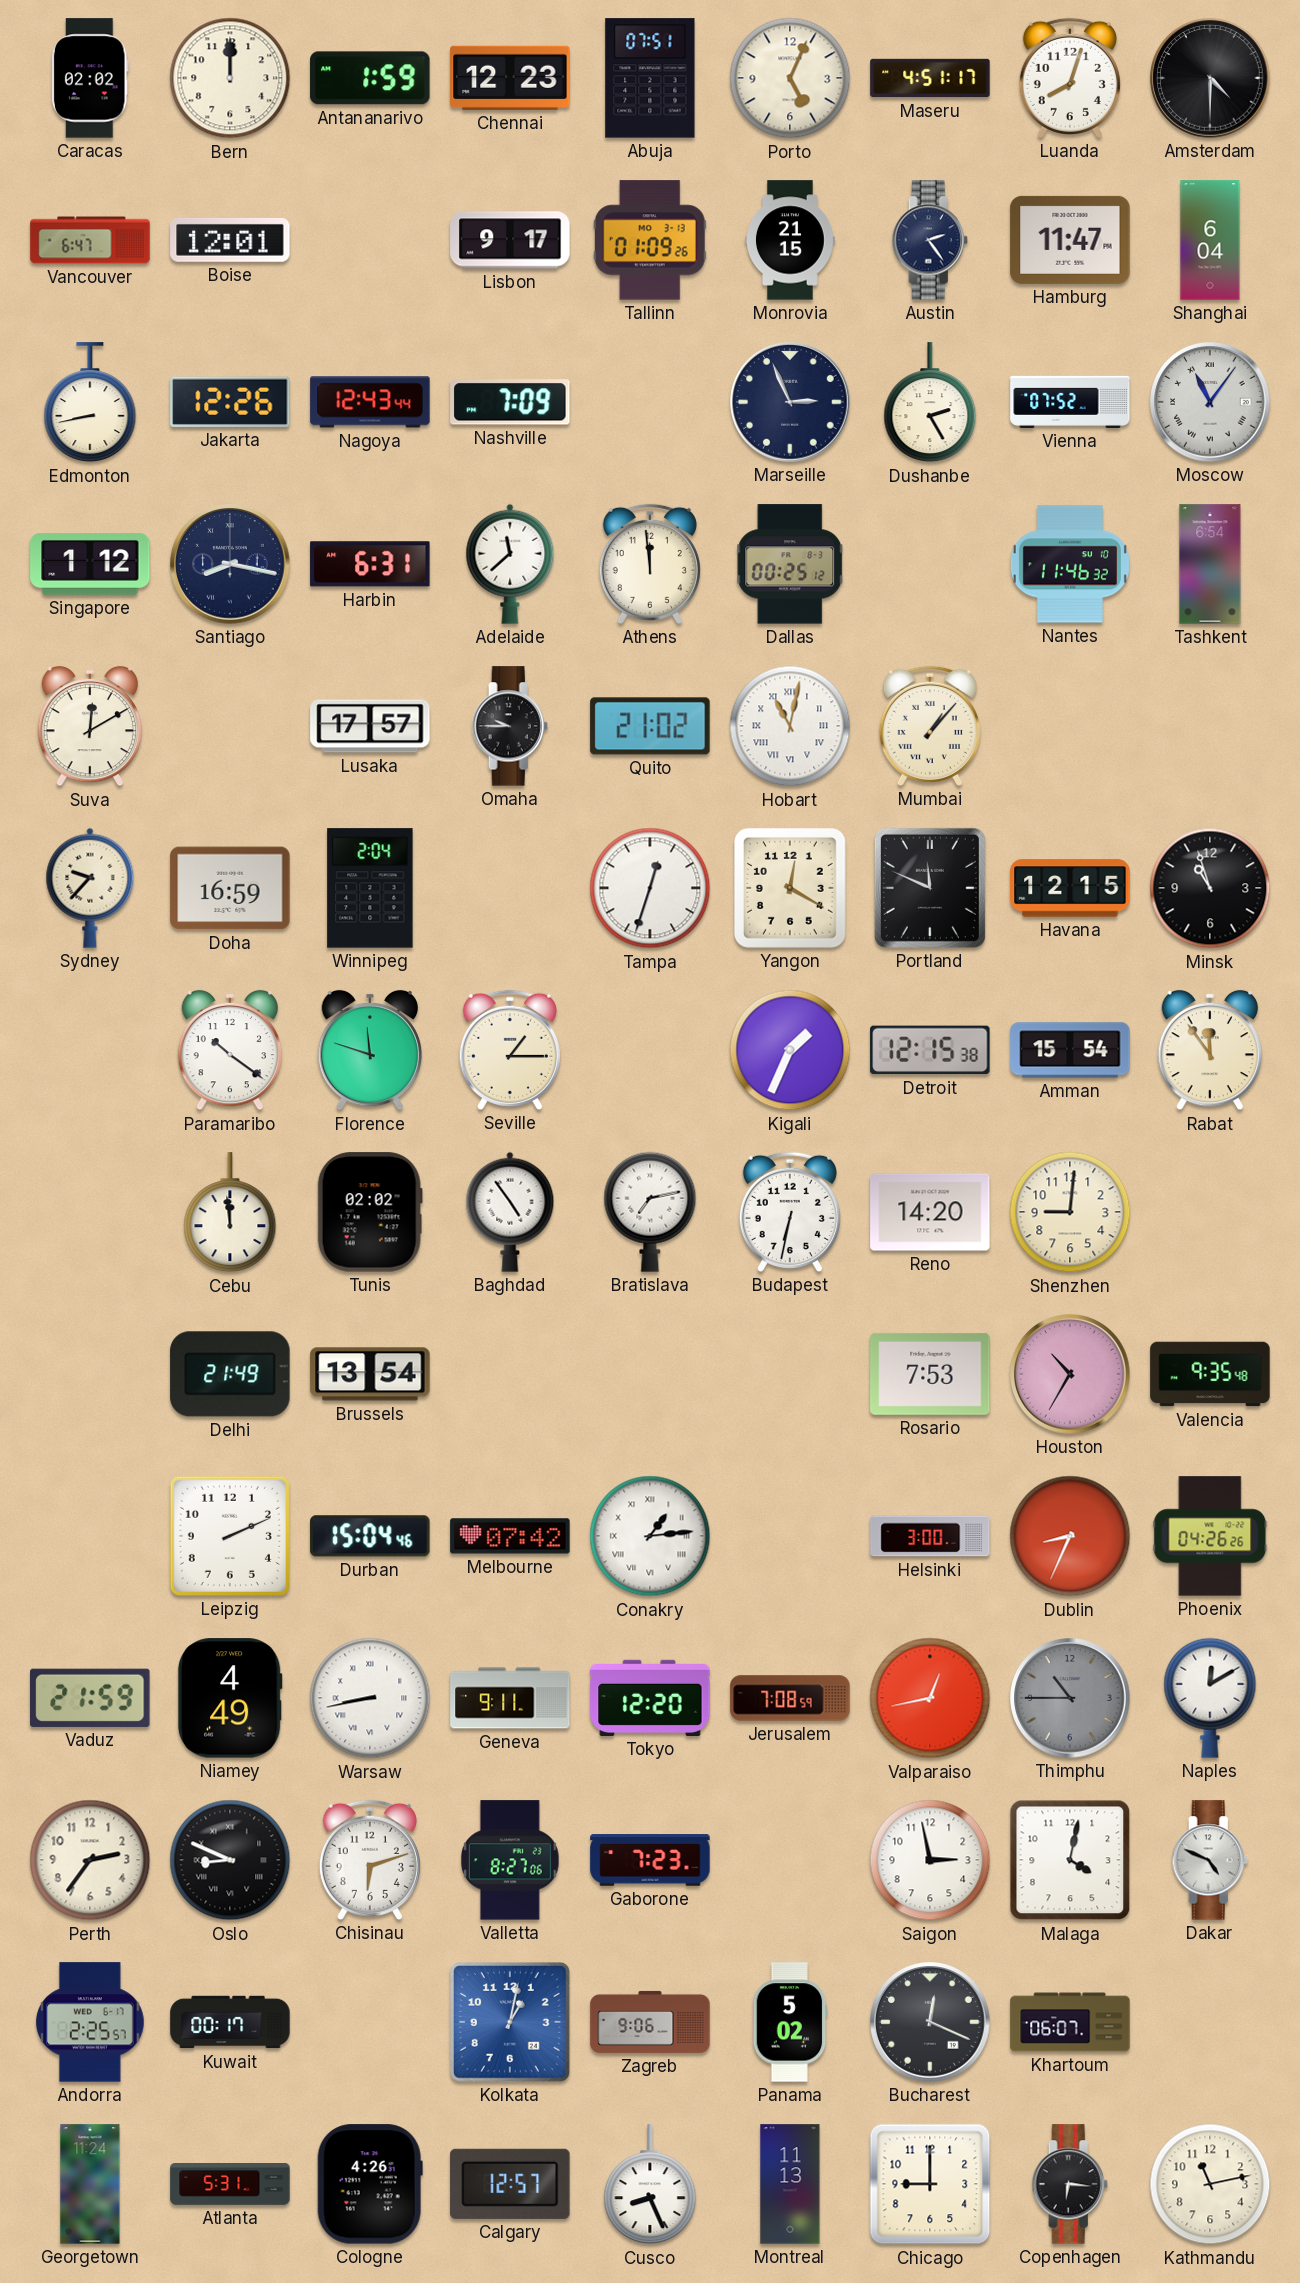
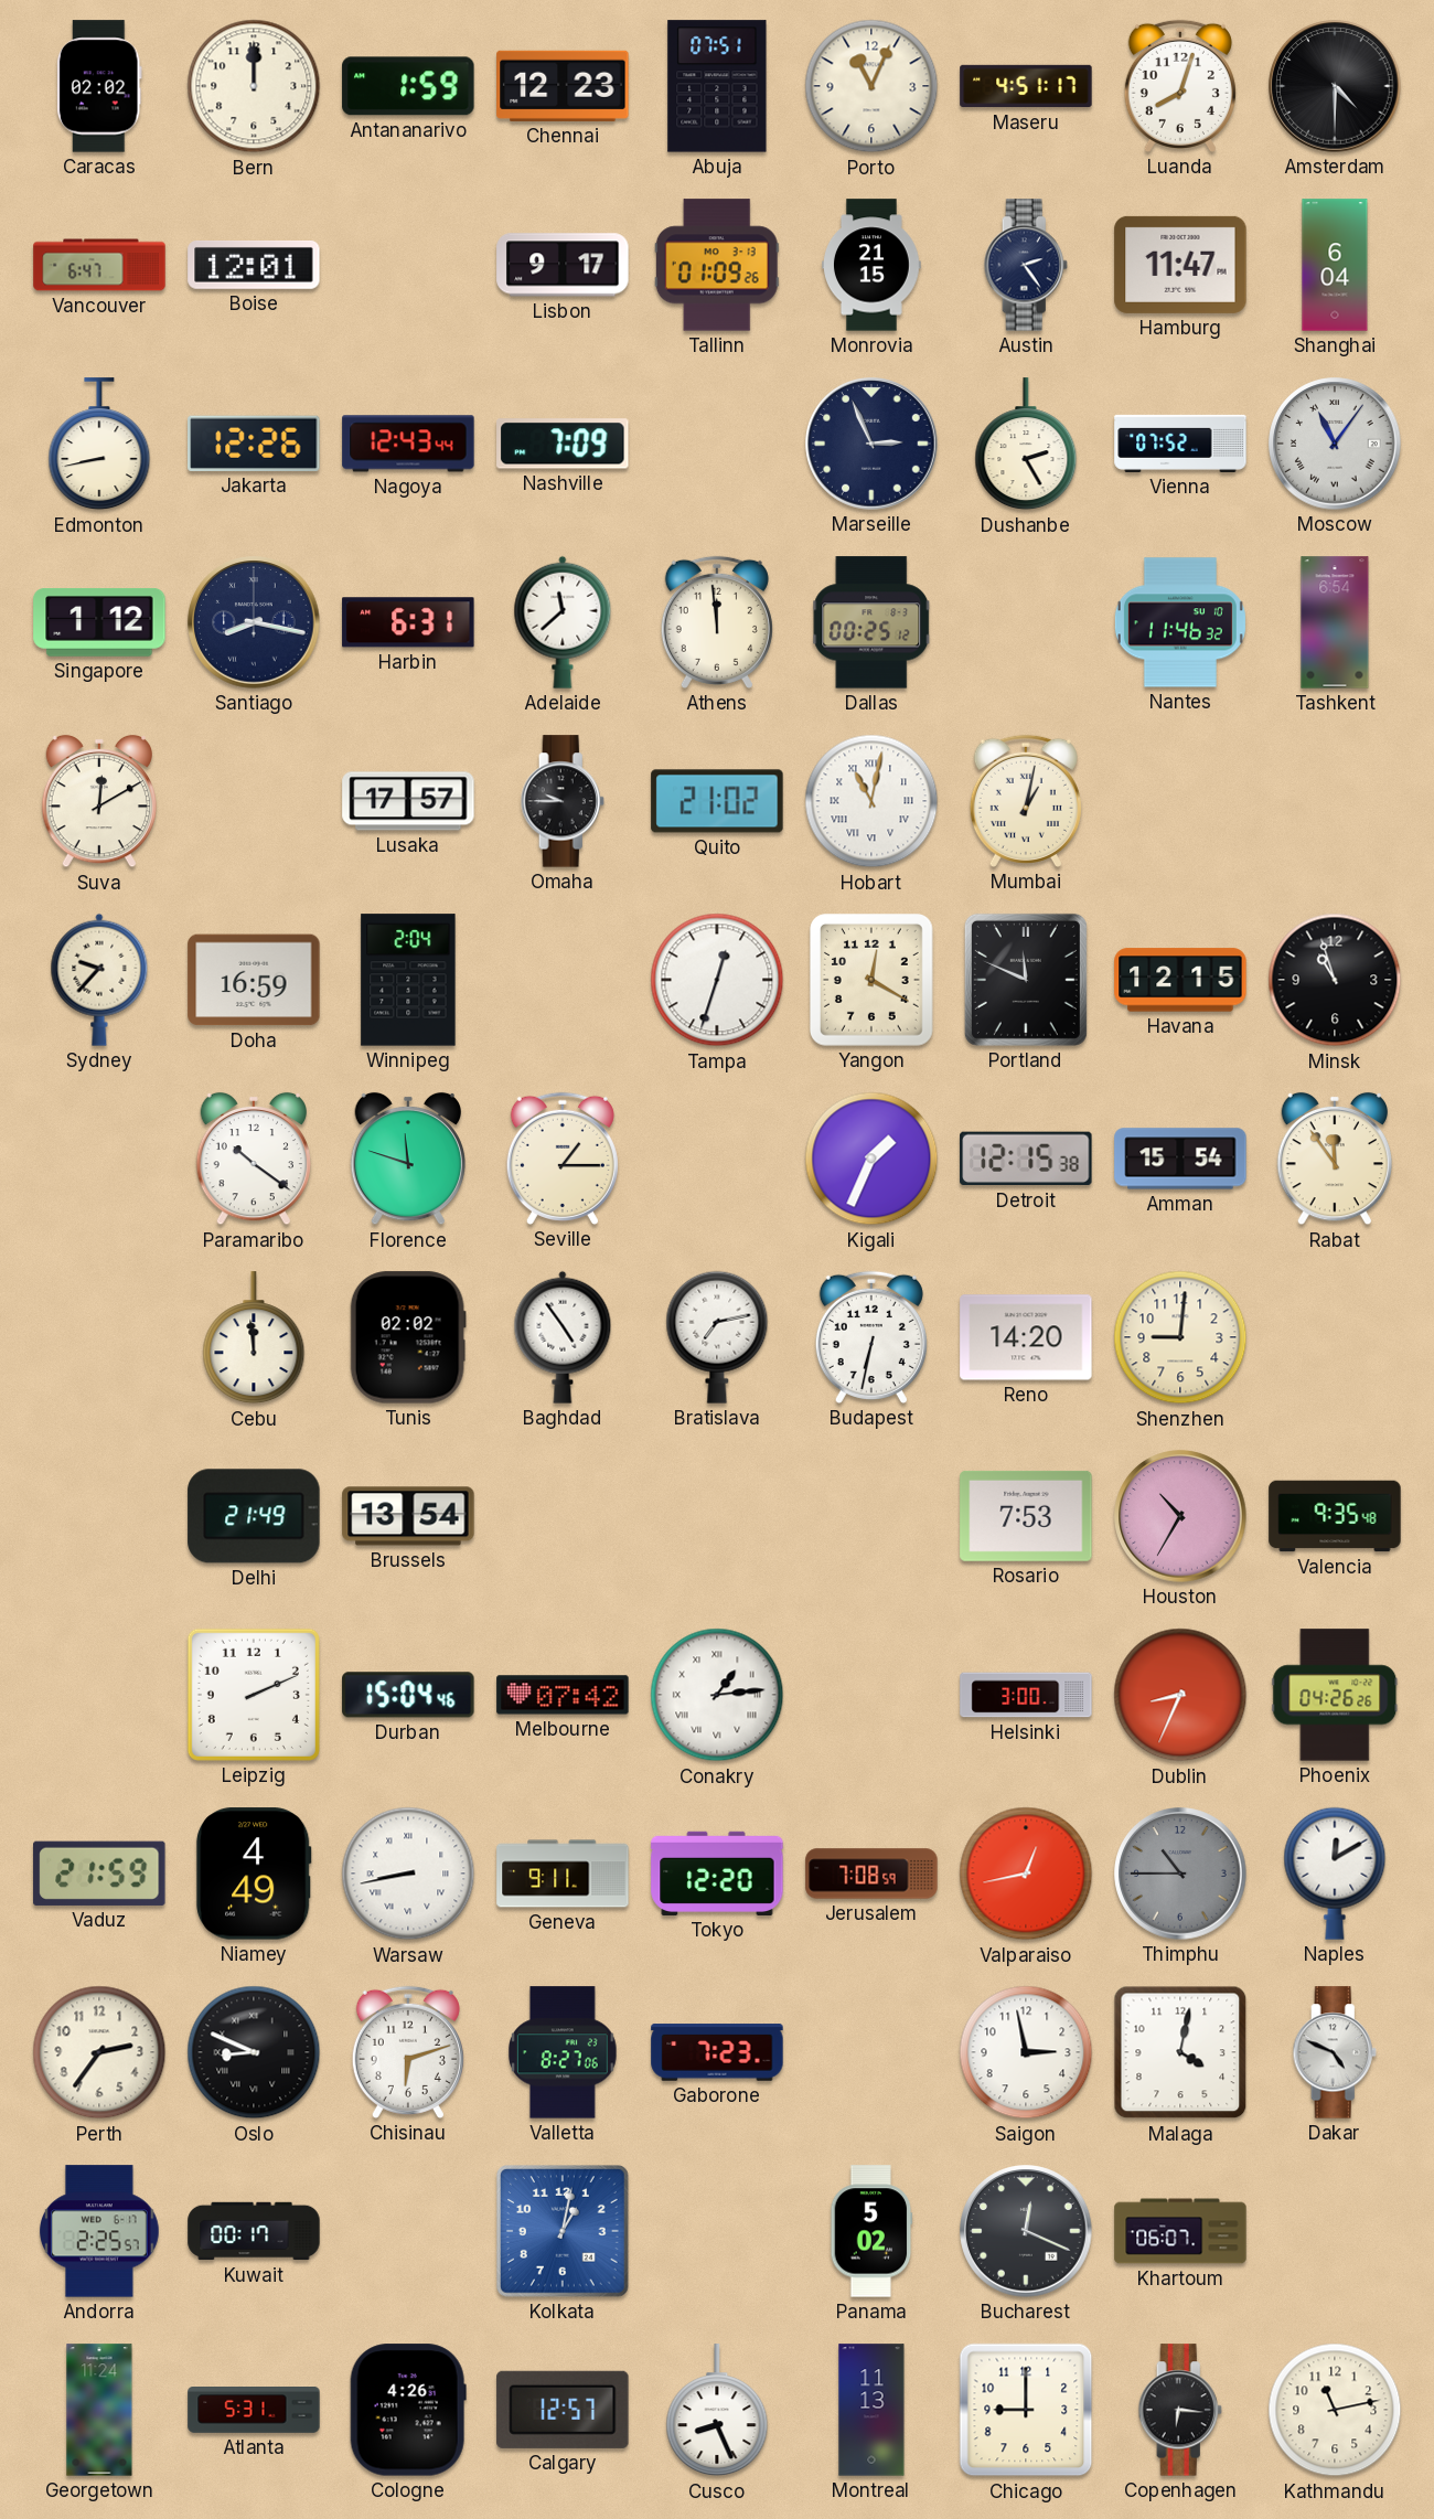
Porto: 5:04 -> 11:04 (871, 86)
Mumbai: 1:07 -> 1:02 (1026, 801)
Zagreb: 9:06 -> none (650, 2022)
